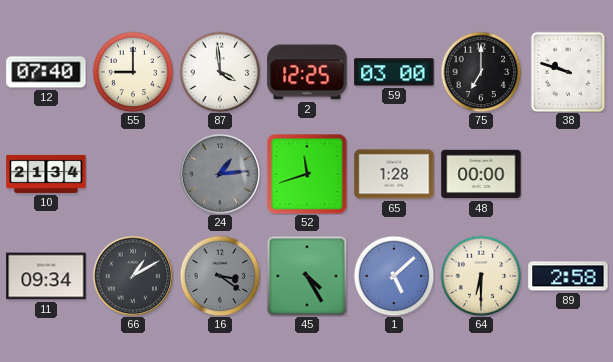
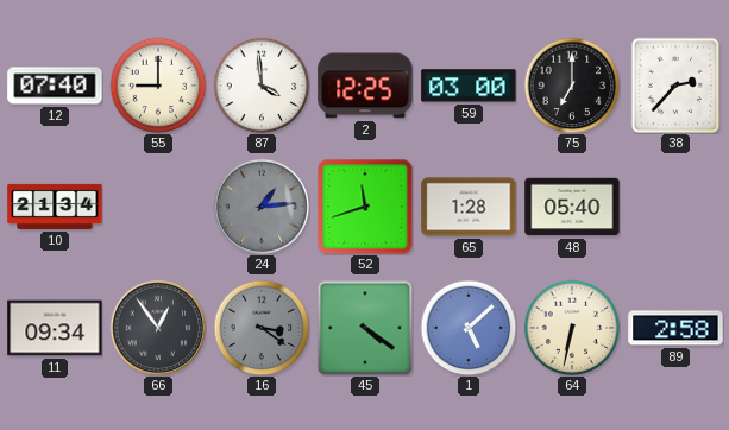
38: 9:48 -> 2:37 (675, 86)
48: 00:00 -> 05:40 (572, 207)
66: 1:10 -> 12:54 (158, 328)
45: 4:25 -> 4:21 (365, 328)
64: 6:30 -> 6:32 (572, 328)
